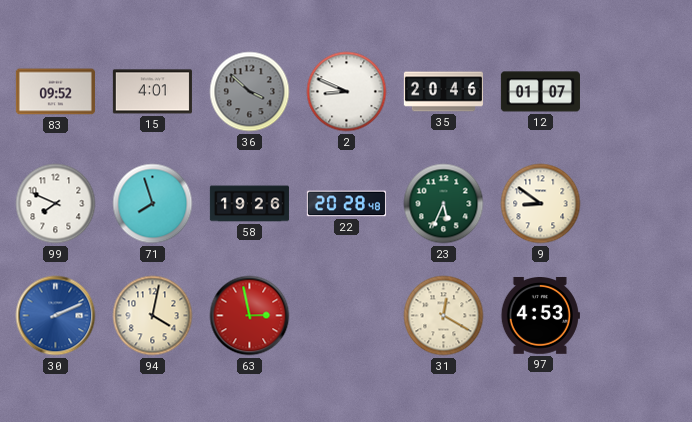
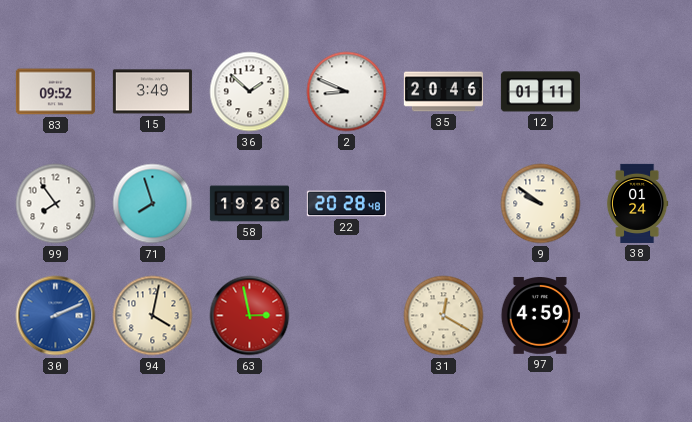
15: 4:01 -> 3:49 (152, 92)
36: 3:52 -> 1:52 (250, 92)
36 dial: grey -> white (250, 92)
12: 01:07 -> 01:11 (540, 92)
99: 7:49 -> 7:54 (56, 204)
23: 5:34 -> none (444, 204)
9: 8:51 -> 9:51 (541, 204)
38: none -> 01:24 (637, 203)
97: 4:53 -> 4:59 (540, 316)
